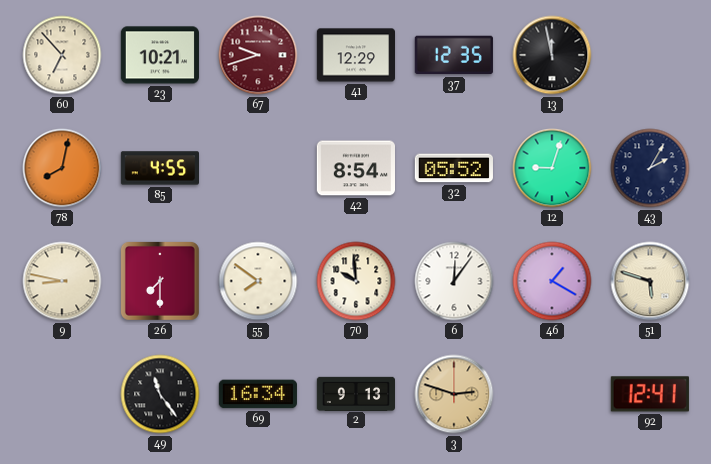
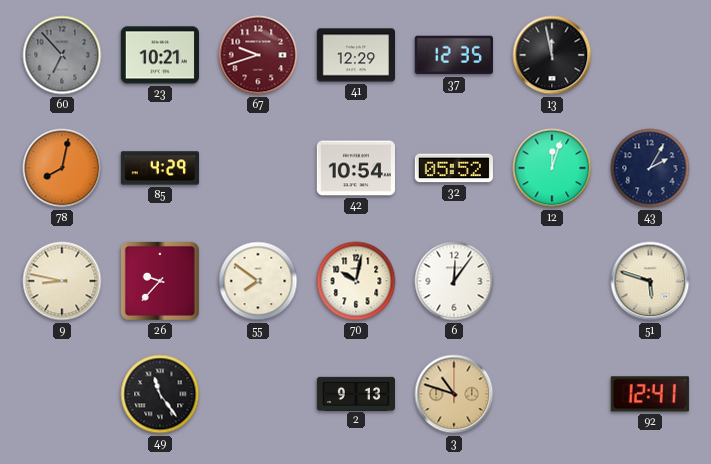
60 dial: cream -> grey (62, 55)
85: 4:55 -> 4:29 (159, 168)
42: 8:54 -> 10:54 (355, 168)
12: 9:03 -> 12:03 (552, 168)
26: 7:30 -> 9:37 (160, 281)
70: 9:59 -> 10:02 (356, 281)
46: 1:20 -> none (552, 281)
69: 16:34 -> none (258, 394)
3: 2:48 -> 10:48 (454, 394)
